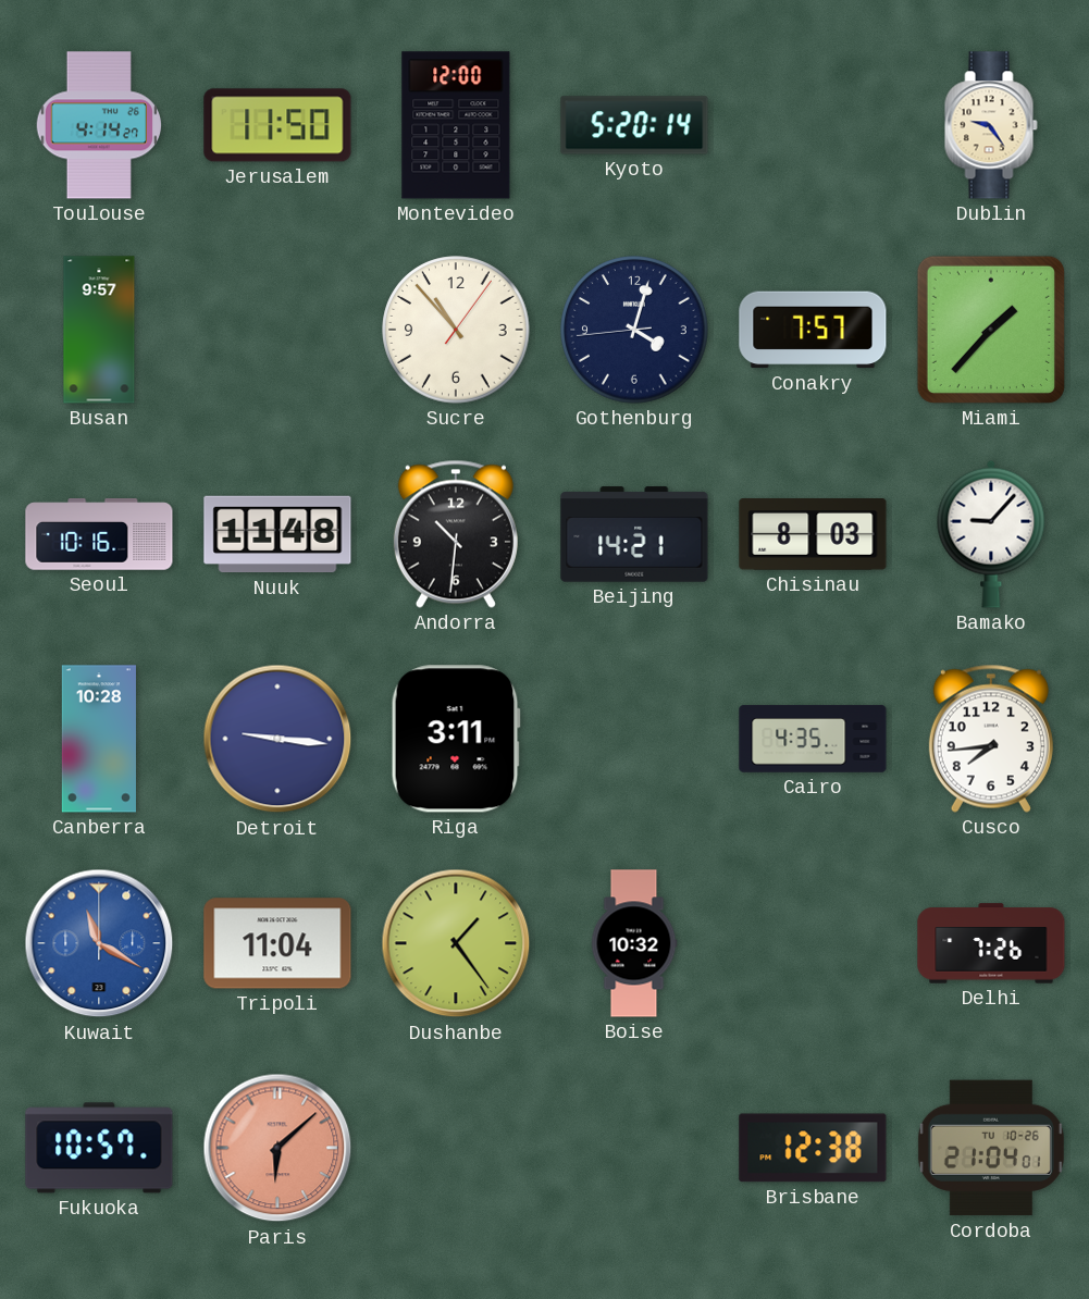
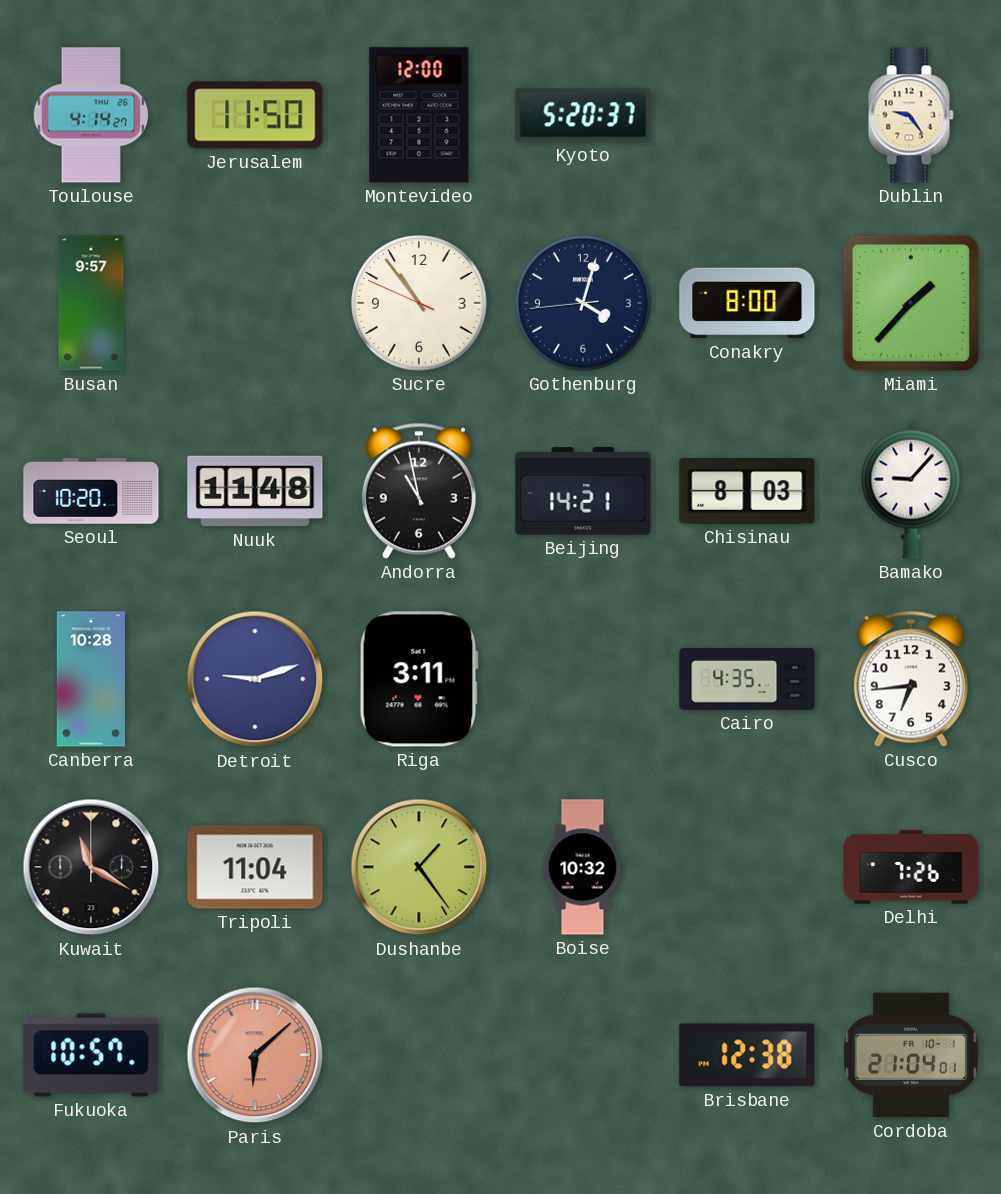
Kyoto: 5:20:14 -> 5:20:37 (583, 115)
Sucre: 10:53:06 -> 10:53:49 (419, 303)
Conakry: 7:57 -> 8:00 (747, 303)
Seoul: 10:16 -> 10:20 (91, 491)
Andorra: 10:31 -> 10:58 (419, 491)
Detroit: 9:16 -> 9:12 (255, 679)
Cusco: 7:44 -> 6:44 (911, 679)
Kuwait dial: blue -> black (91, 867)
Cordoba date: TU 10-26 -> FR 10-1 (911, 1055)
